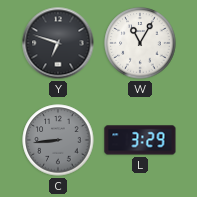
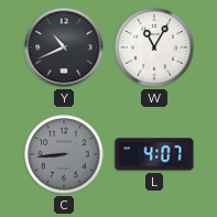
Y: 6:48 -> 10:41 (64, 47)
L: 3:29 -> 4:07 (154, 154)
